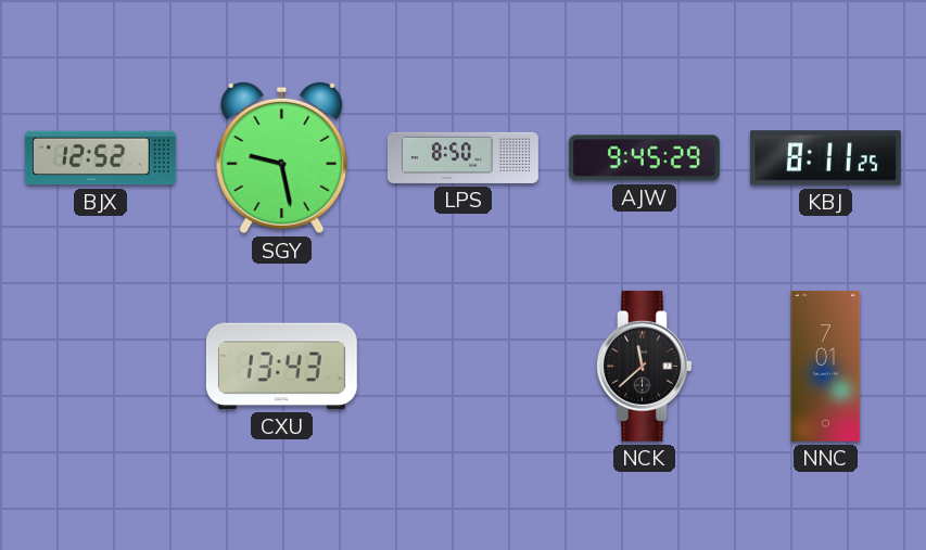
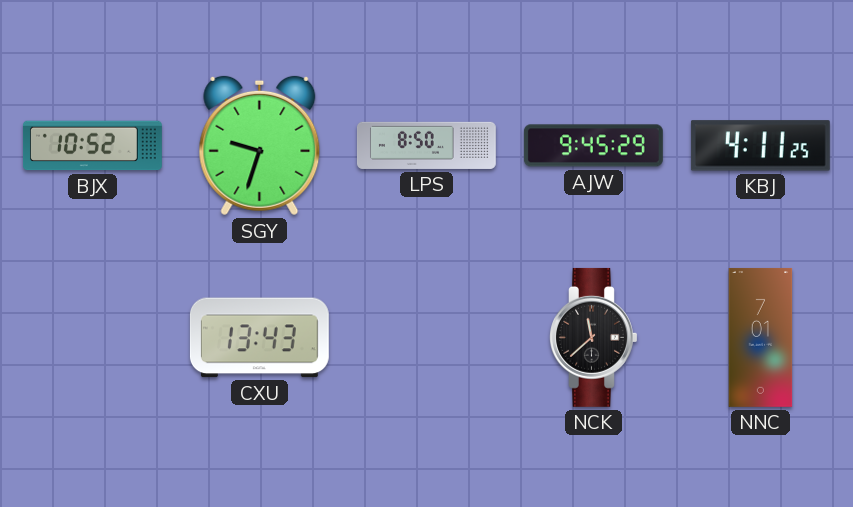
BJX: 12:52 -> 10:52 (92, 146)
SGY: 9:28 -> 9:33 (260, 146)
KBJ: 8:11 -> 4:11 (760, 146)
